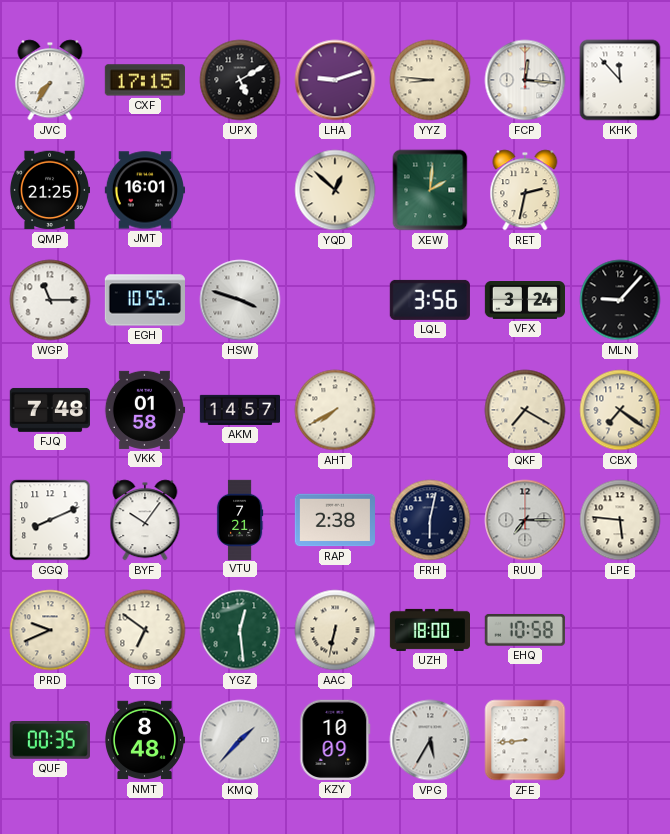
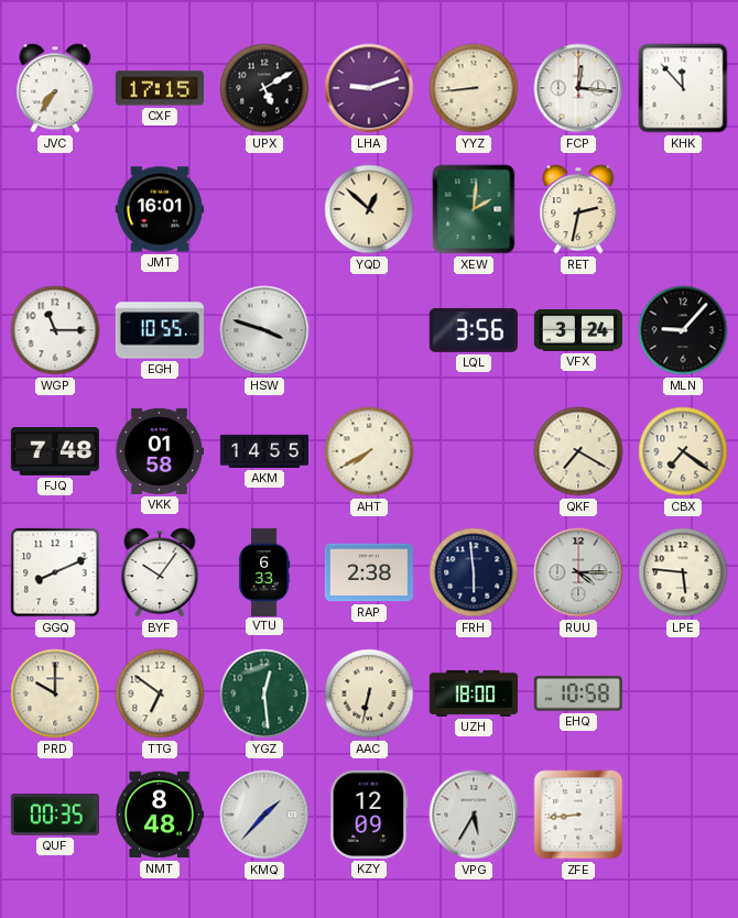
YYZ: 8:46 -> 8:44 (474, 88)
QMP: 21:25 -> none (49, 190)
AKM: 14:57 -> 14:55 (263, 451)
VTU: 7:21 -> 6:33 (264, 571)
FRH: 6:02 -> 5:59 (474, 572)
RUU: 7:15 -> 4:15 (578, 572)
PRD: 9:41 -> 10:00 (55, 693)
KZY: 10:09 -> 12:09 (369, 815)
